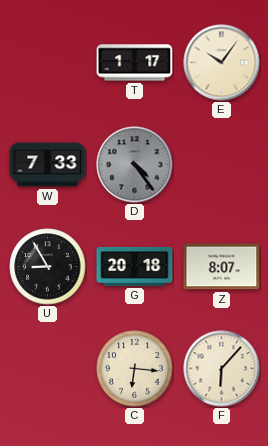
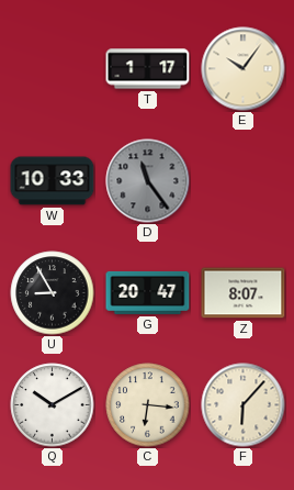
W: 7:33 -> 10:33 (53, 181)
D: 4:24 -> 11:24 (148, 181)
G: 20:18 -> 20:47 (148, 292)
Q: none -> 10:10 (53, 405)
